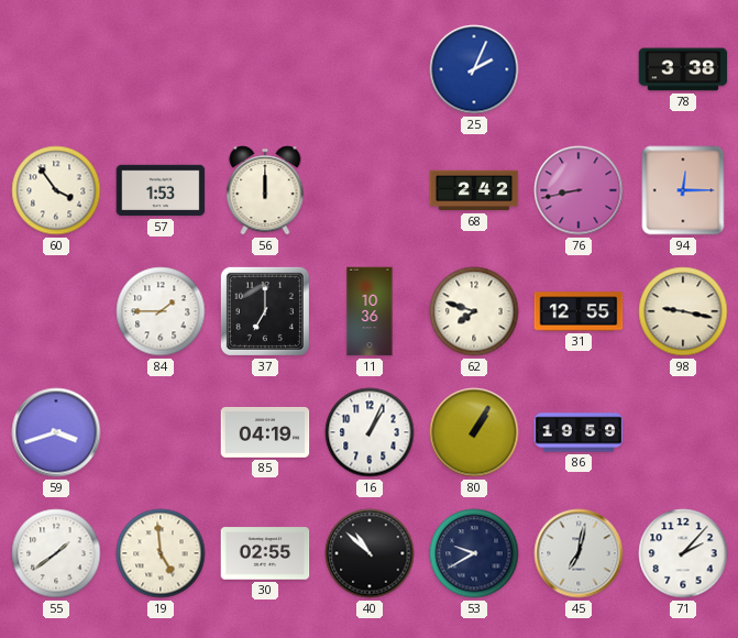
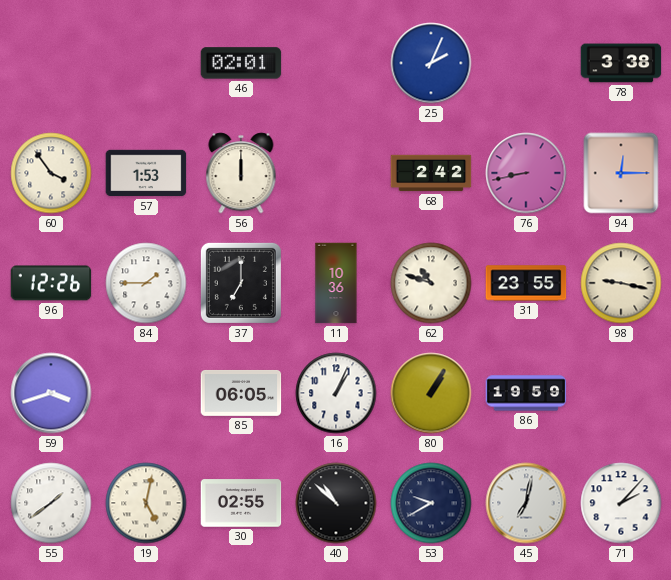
46: none -> 02:01 (241, 63)
96: none -> 12:26 (51, 283)
62: 7:48 -> 10:48 (431, 283)
31: 12:55 -> 23:55 (526, 283)
85: 04:19 -> 06:05 (241, 393)
19: 4:59 -> 5:02 (146, 503)
